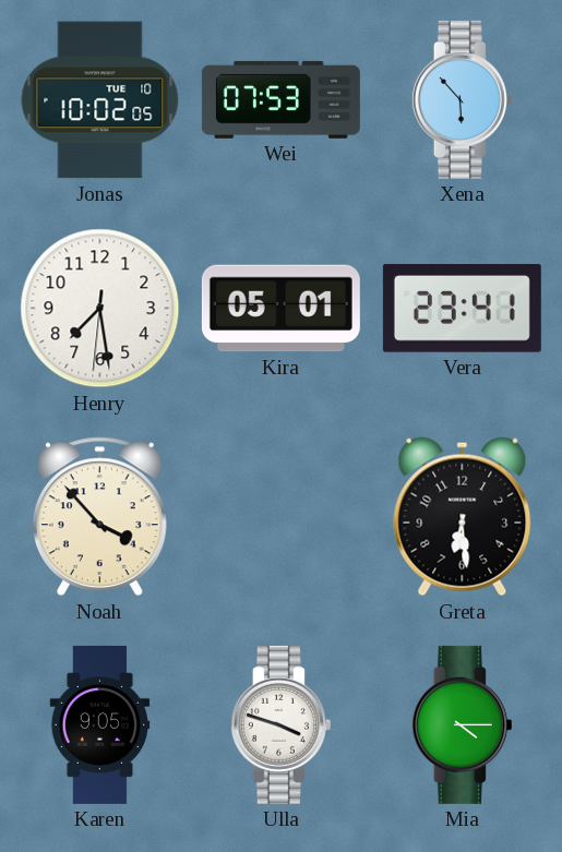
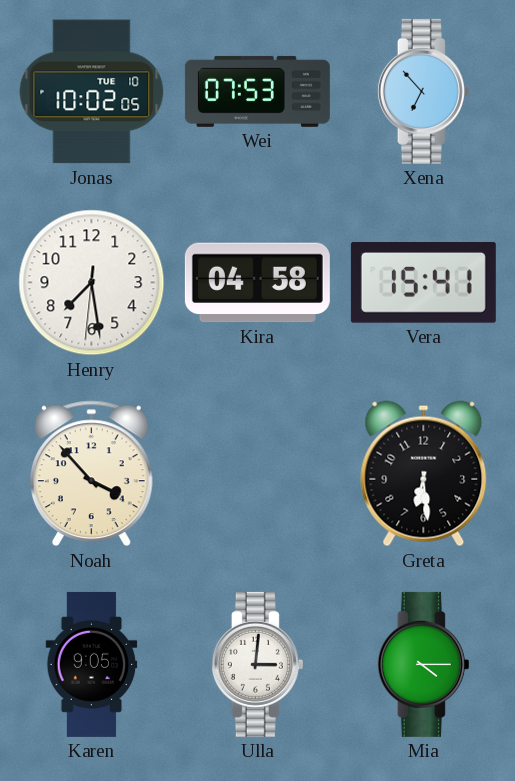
Xena: 5:53 -> 6:53 (423, 91)
Kira: 05:01 -> 04:58 (257, 283)
Vera: 23:41 -> 15:41 (423, 283)
Ulla: 3:48 -> 3:01 (257, 664)
